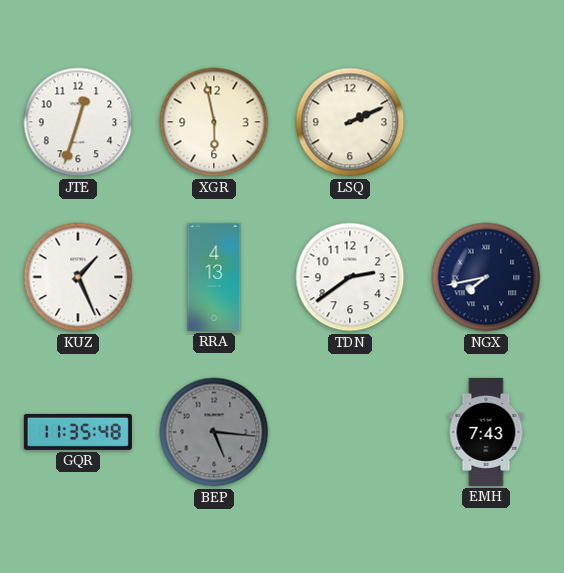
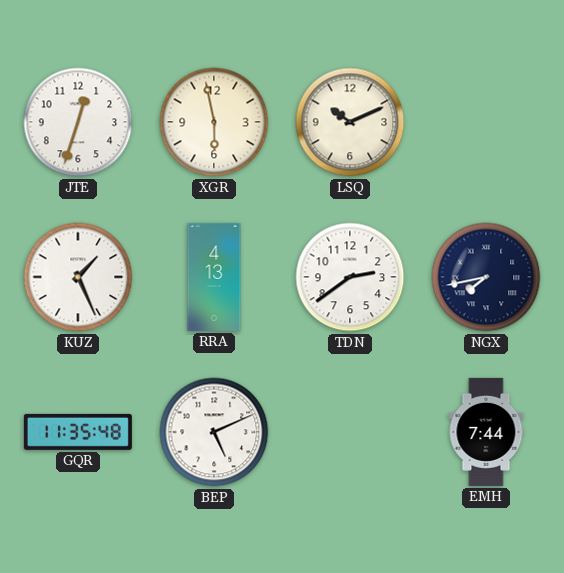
LSQ: 2:11 -> 10:11 (350, 122)
BEP: 5:16 -> 5:11 (214, 432)
BEP dial: grey -> white (214, 432)
EMH: 7:43 -> 7:44 (486, 432)
